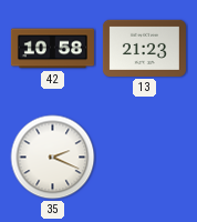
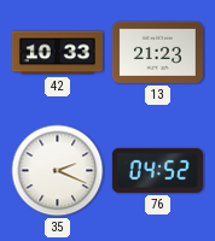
42: 10:58 -> 10:33 (57, 53)
76: none -> 04:52 (157, 170)
